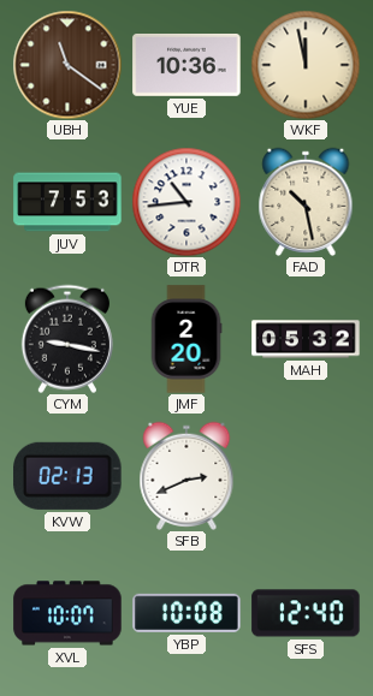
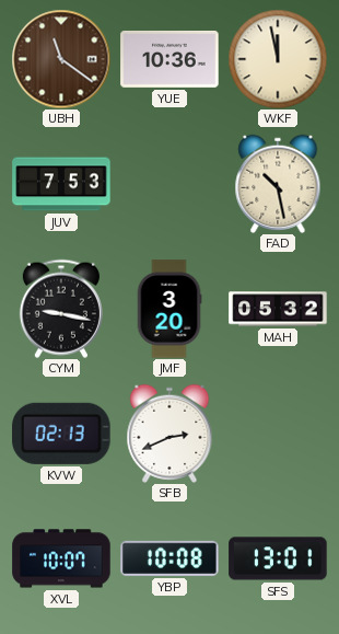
DTR: 10:44 -> none (186, 202)
JMF: 2:20 -> 3:20 (169, 309)
SFS: 12:40 -> 13:01 (278, 558)
